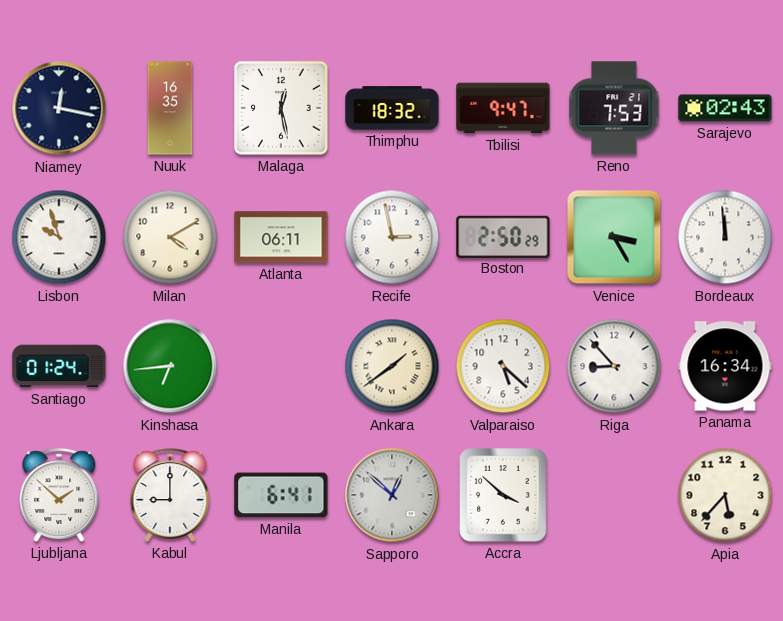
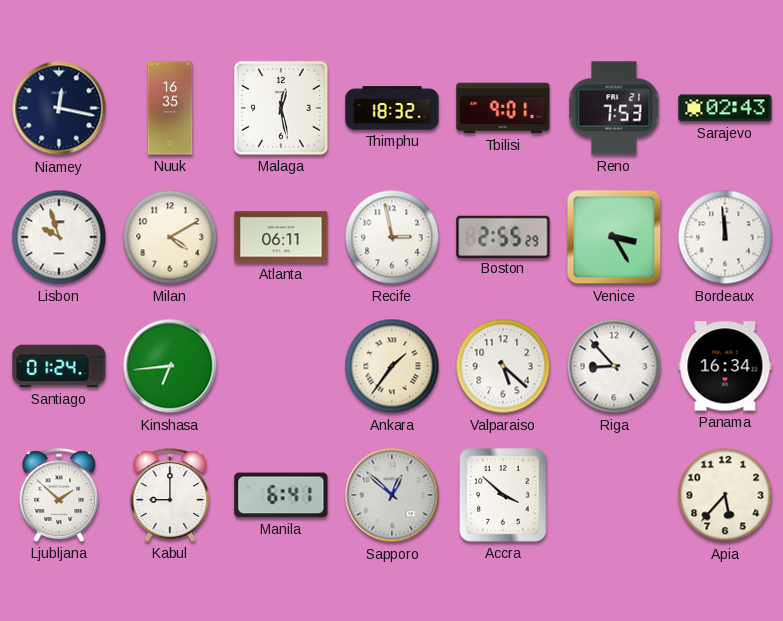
Tbilisi: 9:47 -> 9:01 (503, 108)
Boston: 2:50 -> 2:55 (503, 236)
Ankara: 1:39 -> 1:36 (392, 366)
